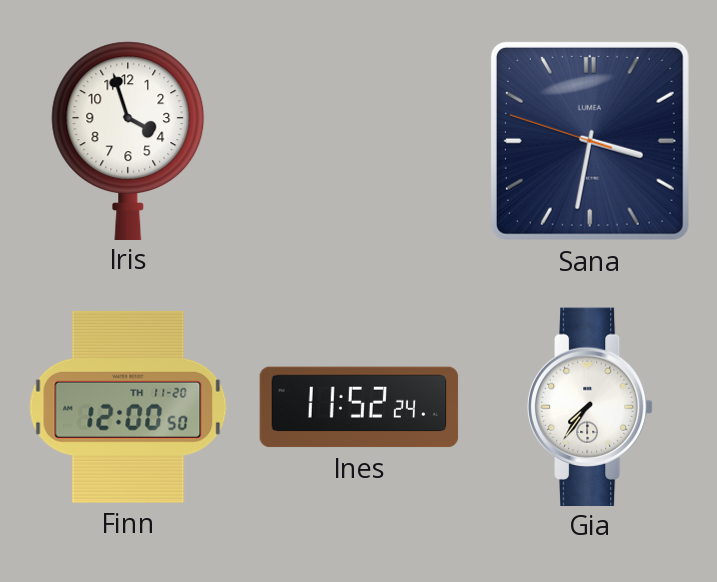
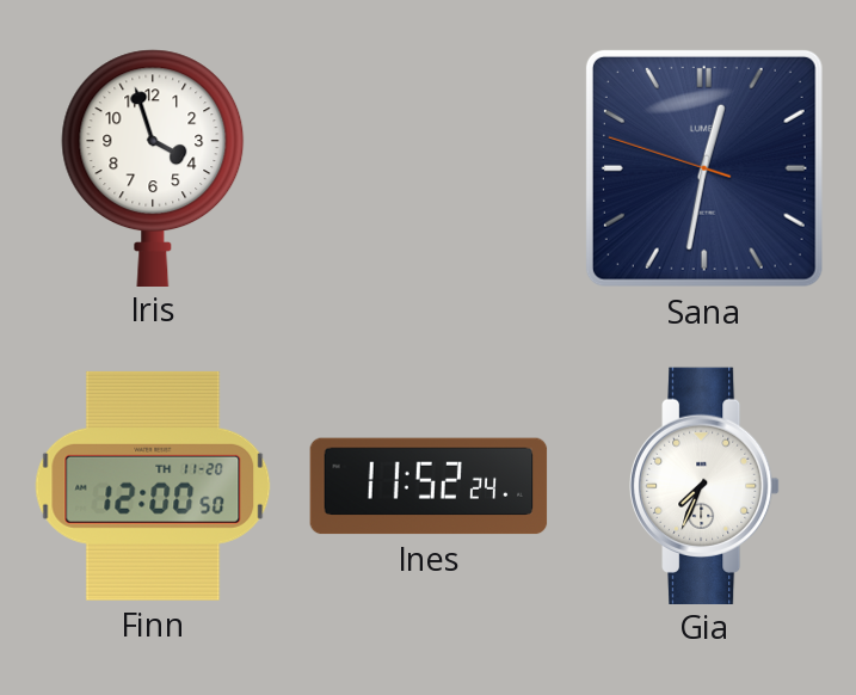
Sana: 3:31 -> 12:31 (704, 168)
Gia: 7:36 -> 7:34 (704, 485)
